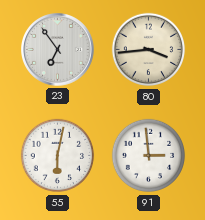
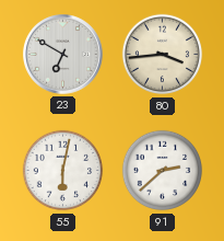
23: 6:54 -> 6:50 (63, 55)
91: 2:59 -> 2:38 (163, 171)
